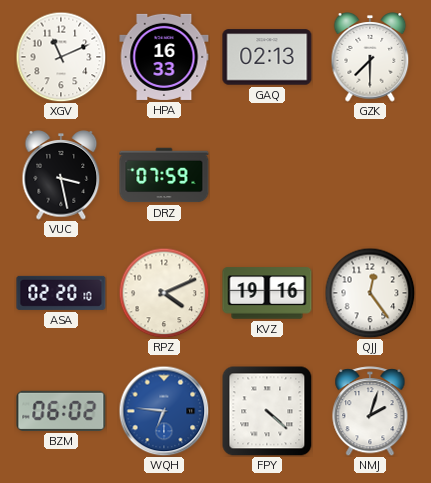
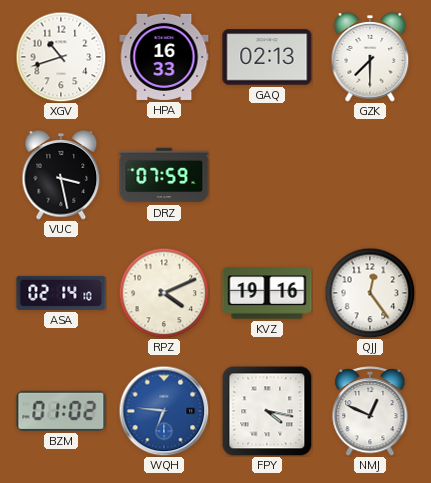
XGV: 11:11 -> 10:42 (61, 57)
ASA: 02:20 -> 02:14 (61, 293)
BZM: 06:02 -> 01:02 (61, 411)
FPY: 4:22 -> 4:17 (267, 411)
NMJ: 2:03 -> 12:49 (370, 411)
